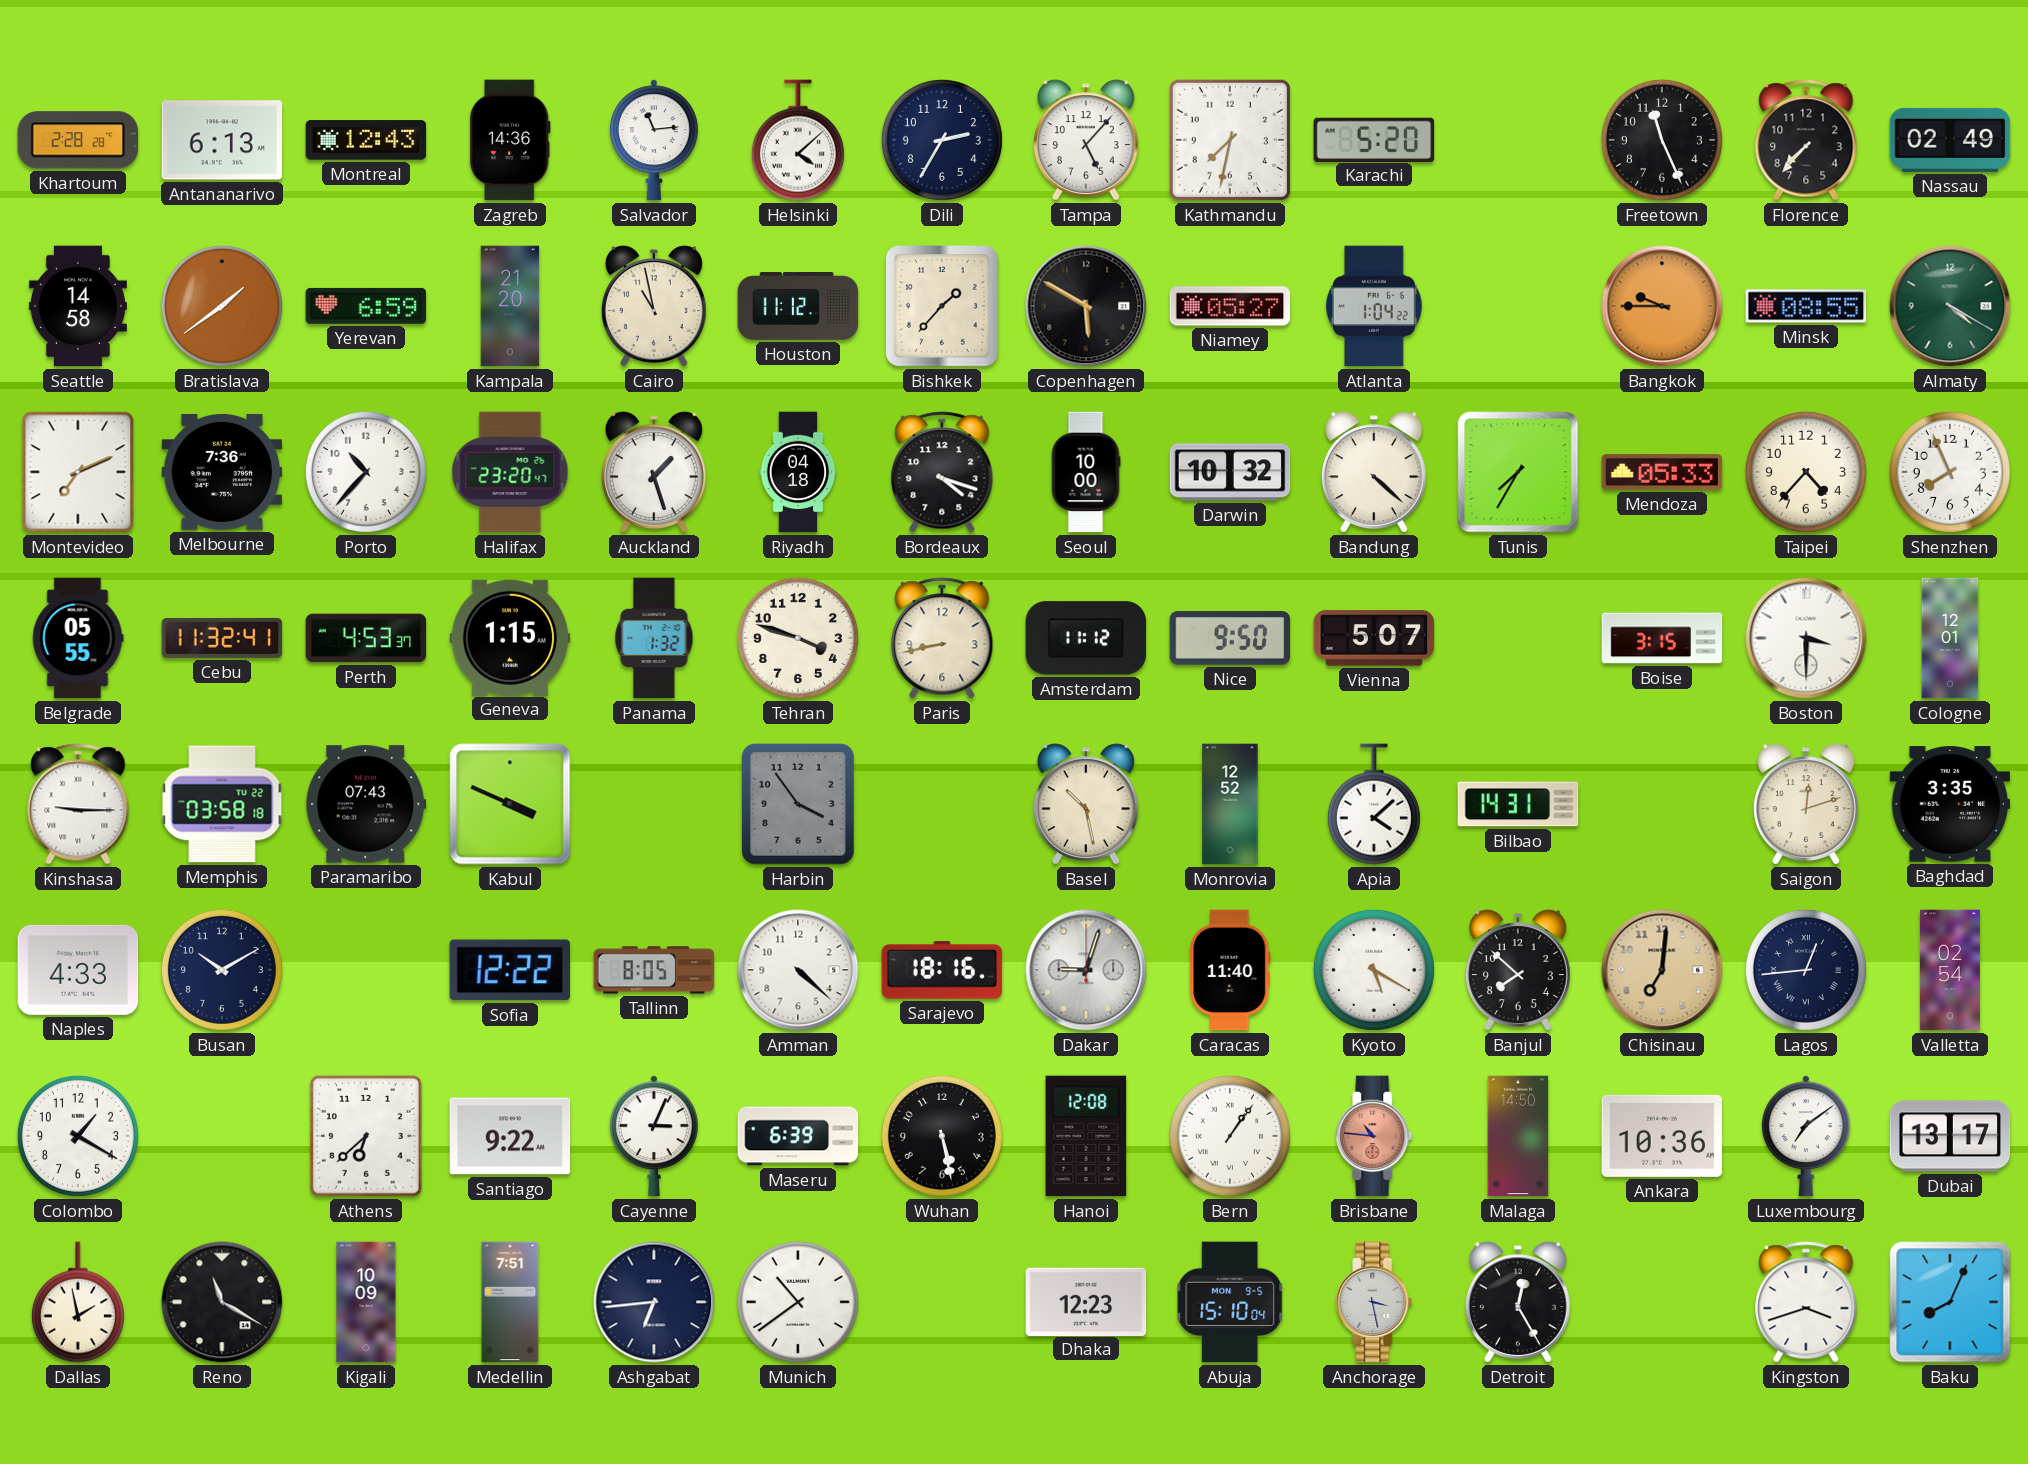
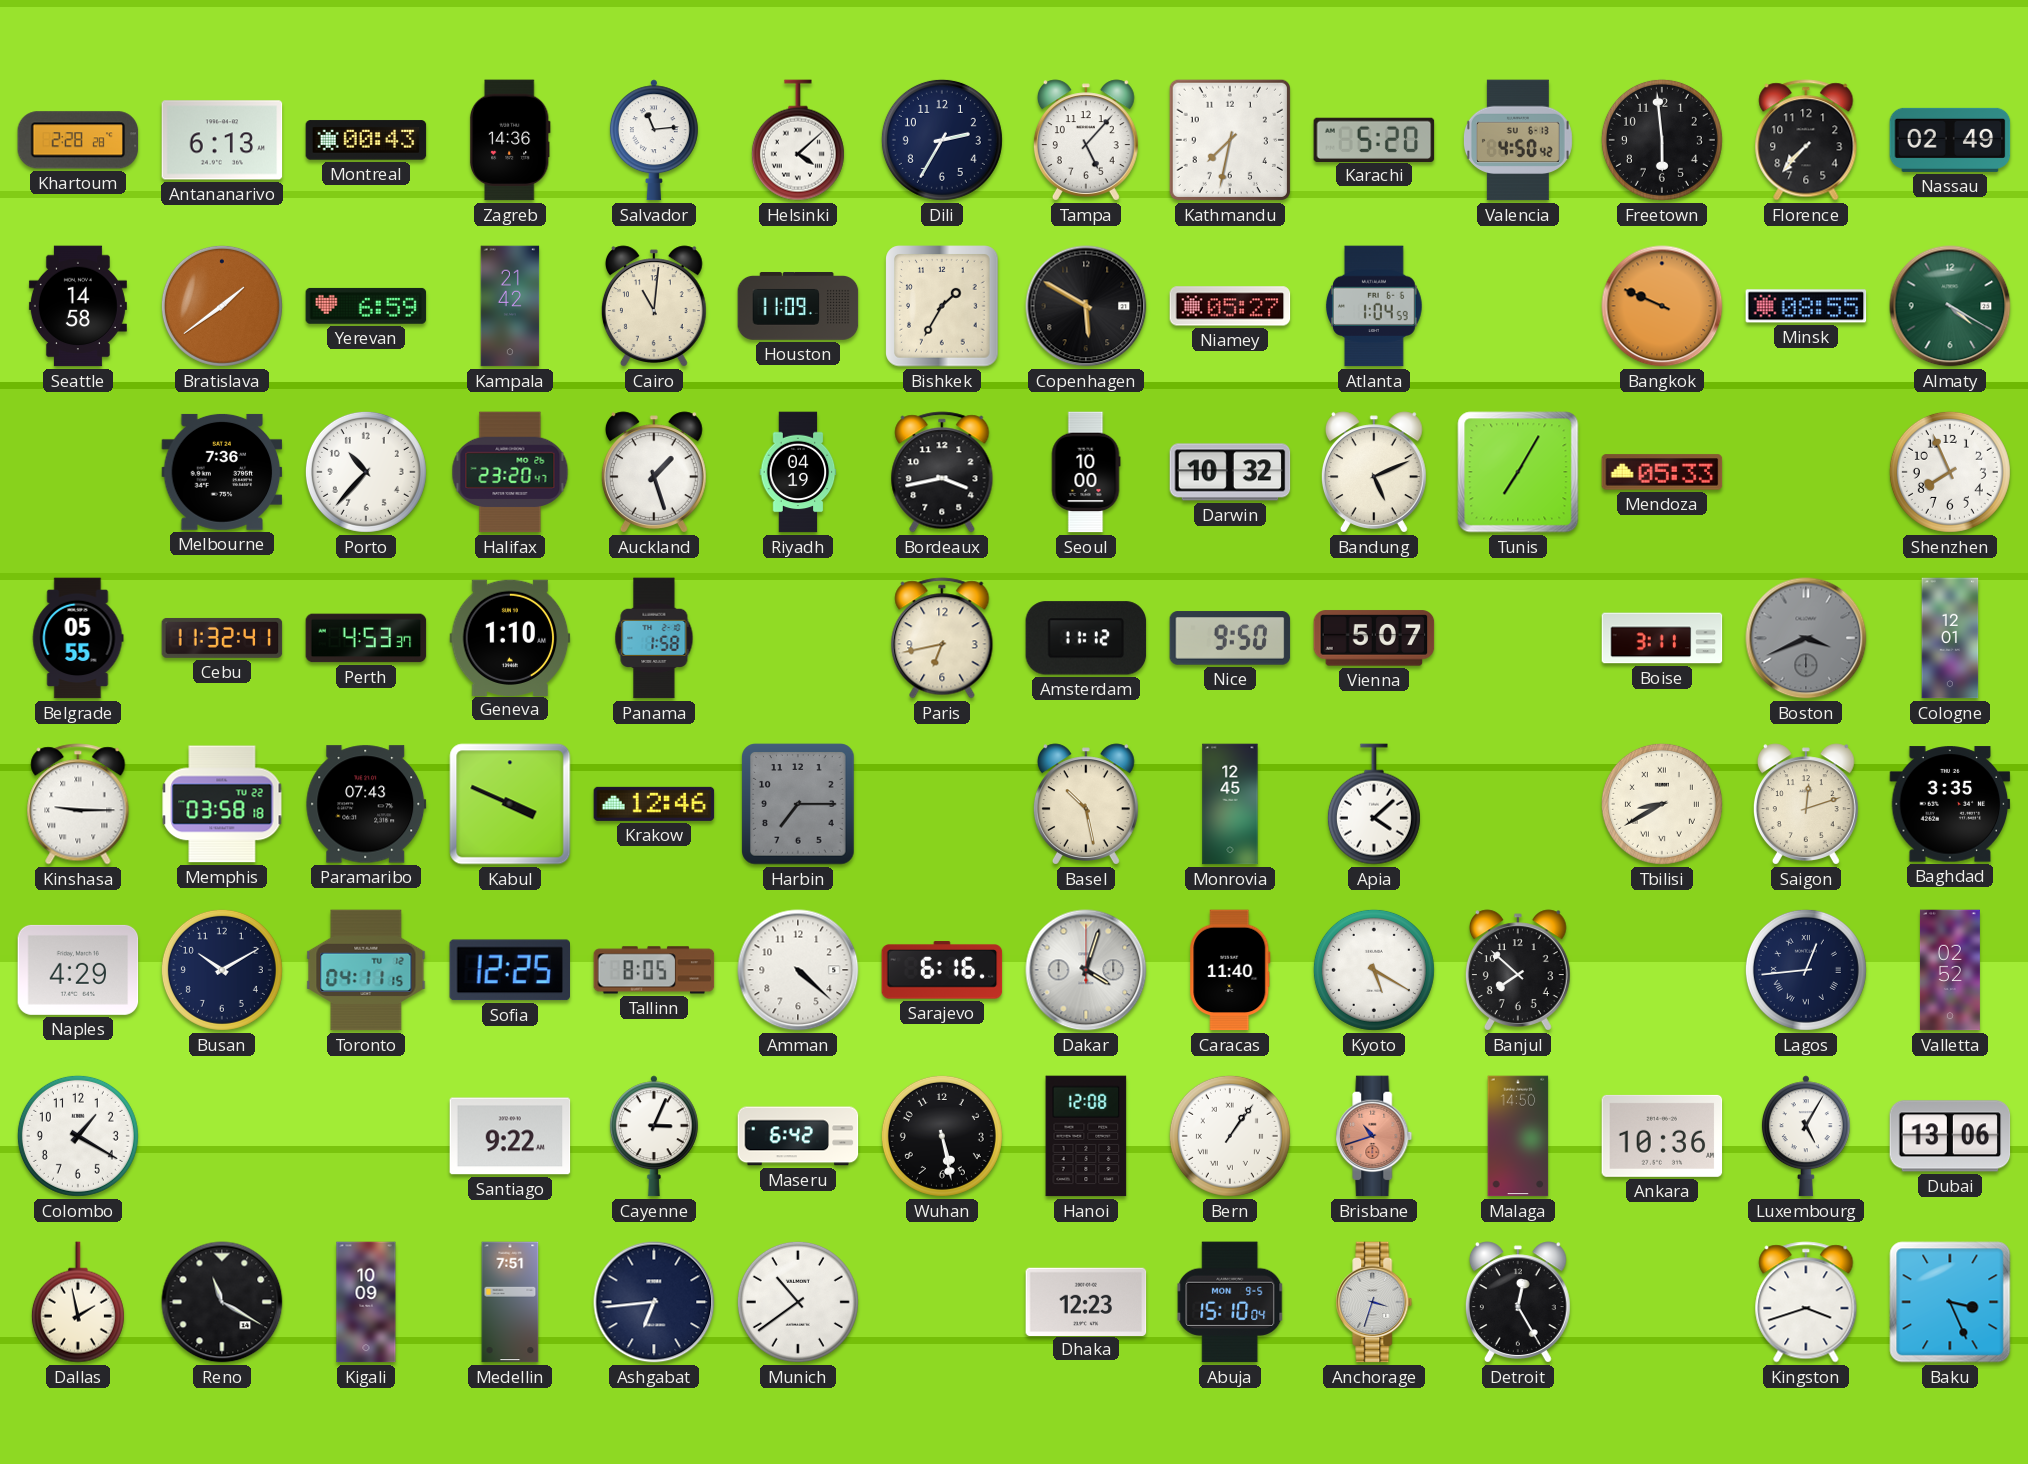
Montreal: 12:43 -> 00:43 (366, 140)
Valencia: none -> 4:50 (1518, 140)
Freetown: 11:26 -> 5:59 (1662, 140)
Kampala: 21:20 -> 21:42 (510, 306)
Cairo: 10:58 -> 11:01 (654, 306)
Houston: 11:12 -> 11:09 (798, 307)
Bishkek: 1:37 -> 1:35 (942, 306)
Atlanta: 1:04:22 -> 1:04:59 (1374, 306)
Bangkok: 9:45 -> 9:49 (1662, 306)
Montevideo: 7:11 -> none (78, 472)
Riyadh: 04:18 -> 04:19 (798, 472)
Bordeaux: 4:18 -> 3:43 (942, 472)
Bandung: 4:22 -> 5:11 (1374, 472)
Tunis: 7:35 -> 7:05 (1518, 472)
Taipei: 4:37 -> none (1806, 472)
Geneva: 1:15 -> 1:10 (510, 637)
Panama: 1:32 -> 1:58 (654, 638)
Tehran: 3:48 -> none (798, 638)
Paris: 8:43 -> 6:43 (942, 638)
Boise: 3:15 -> 3:11 (1662, 638)
Boston: 3:30 -> 3:41 (1806, 638)
Boston dial: white -> grey (1806, 638)
Krakow: none -> 12:46 (654, 804)
Harbin: 3:54 -> 7:15 (798, 804)
Monrovia: 12:52 -> 12:45 (1230, 804)
Bilbao: 14:31 -> none (1518, 804)
Tbilisi: none -> 8:40 (1662, 804)
Naples: 4:33 -> 4:29 (78, 970)
Toronto: none -> 04:11 (366, 970)
Sofia: 12:22 -> 12:25 (509, 970)
Sarajevo: 18:16 -> 6:16 (942, 970)
Dakar: 9:03 -> 4:03 (1086, 970)
Chisinau: 7:01 -> none (1662, 970)
Valletta: 02:54 -> 02:52 (1950, 970)
Athens: 6:38 -> none (366, 1137)
Maseru: 6:39 -> 6:42 (798, 1136)
Brisbane: 10:46 -> 10:42 (1374, 1136)
Luxembourg: 7:09 -> 5:05 (1806, 1136)
Dubai: 13:17 -> 13:06 (1950, 1136)
Anchorage: 3:28 -> 3:33 (1374, 1302)
Baku: 8:04 -> 3:26 (1950, 1302)
